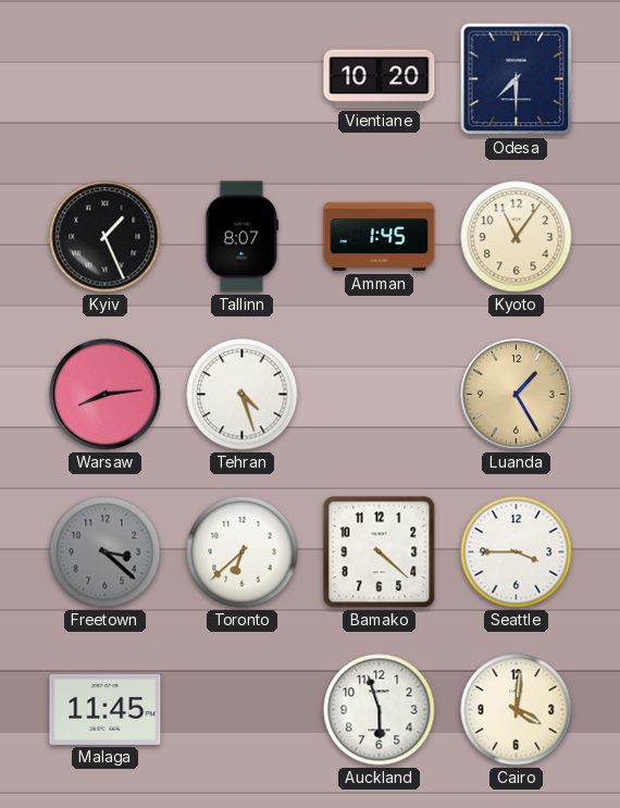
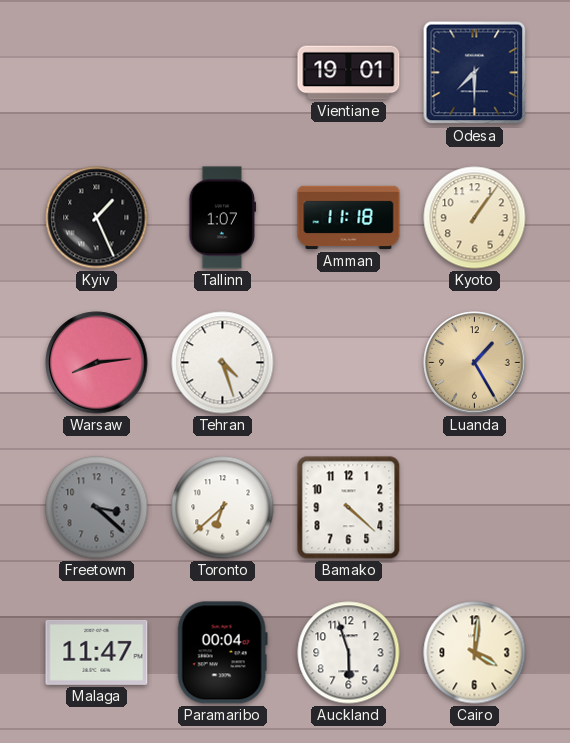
Vientiane: 10:20 -> 19:01 (349, 73)
Tallinn: 8:07 -> 1:07 (223, 218)
Amman: 1:45 -> 11:18 (349, 218)
Kyoto: 11:06 -> 1:06 (475, 218)
Seattle: 3:45 -> none (517, 552)
Malaga: 11:45 -> 11:47 (97, 652)
Paramaribo: none -> 00:04 (222, 653)
